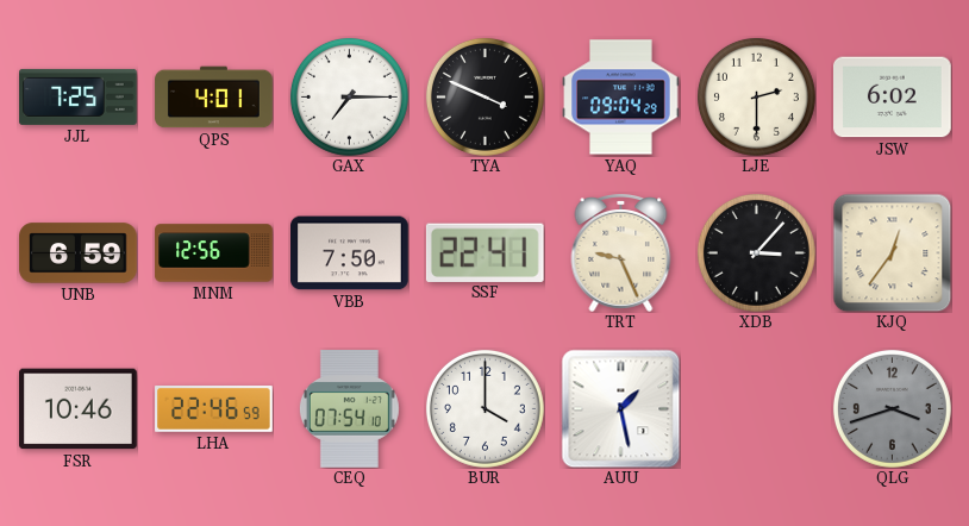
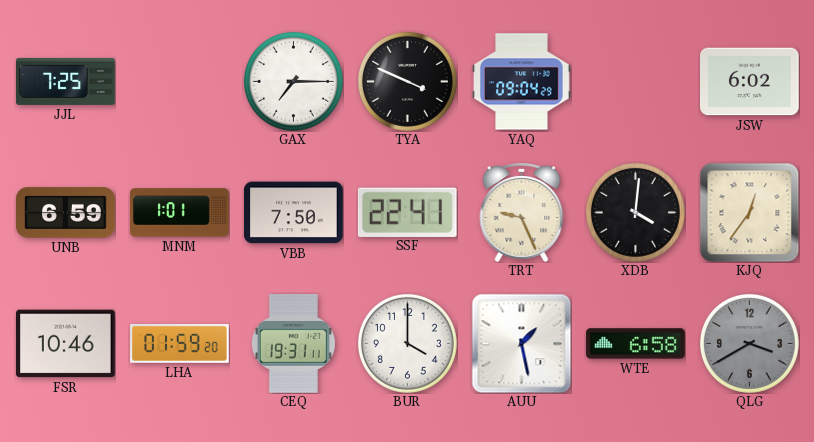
QPS: 4:01 -> none (214, 98)
LJE: 2:30 -> none (756, 96)
MNM: 12:56 -> 1:01 (180, 213)
XDB: 3:07 -> 4:01 (635, 212)
LHA: 22:46 -> 01:59 (180, 344)
CEQ: 07:54 -> 19:31 (293, 344)
WTE: none -> 6:58 (636, 344)
QLG: 3:42 -> 3:40 (749, 343)
